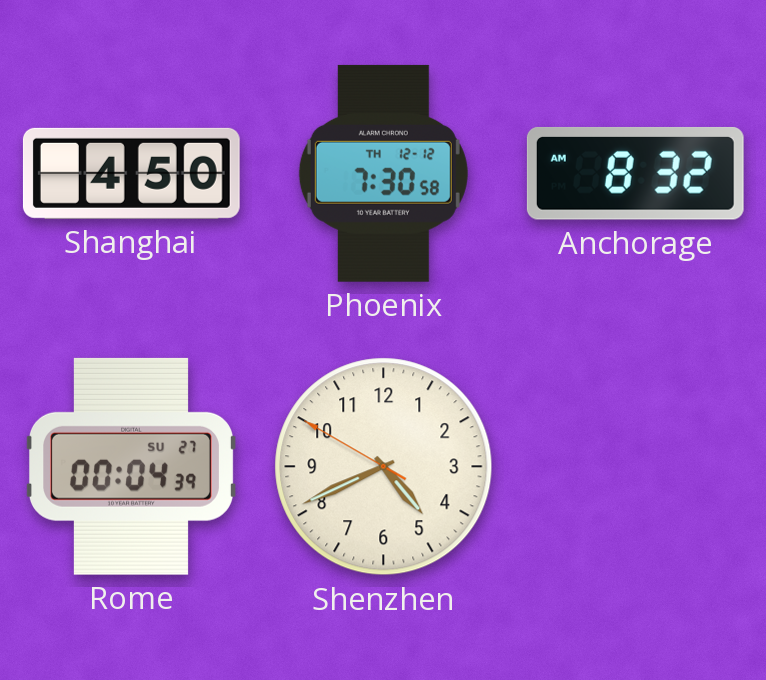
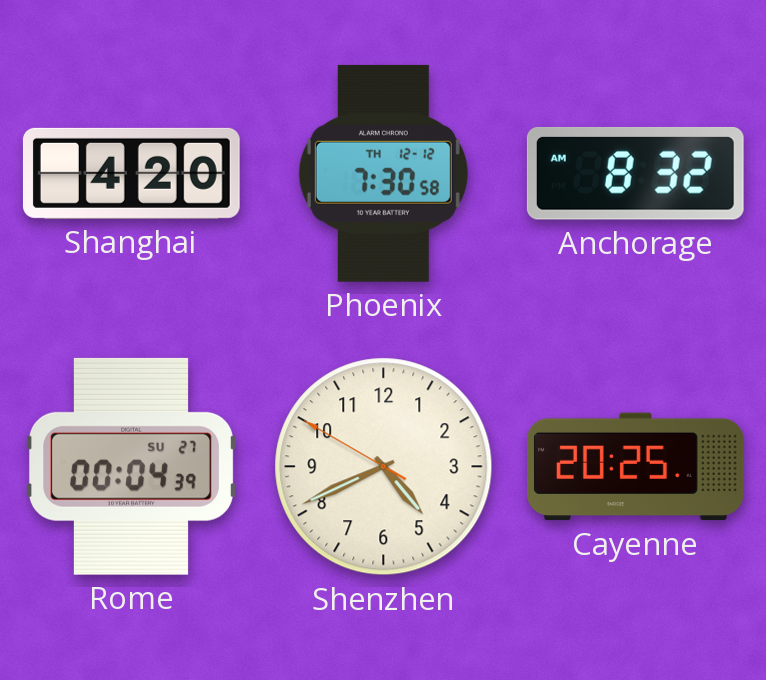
Shanghai: 4:50 -> 4:20 (131, 173)
Cayenne: none -> 20:25 (635, 467)
